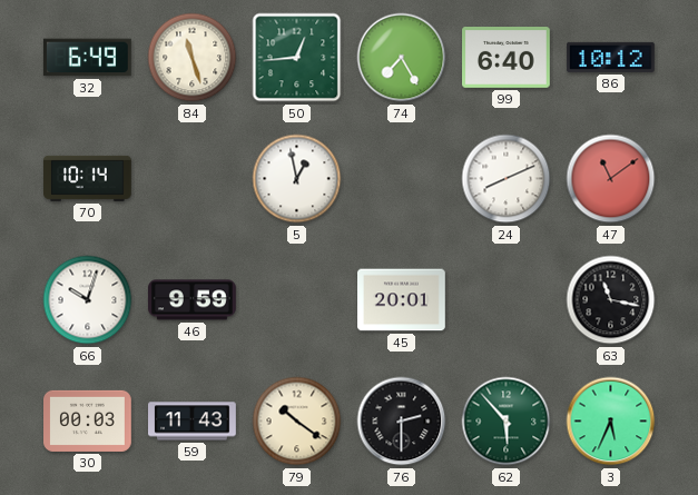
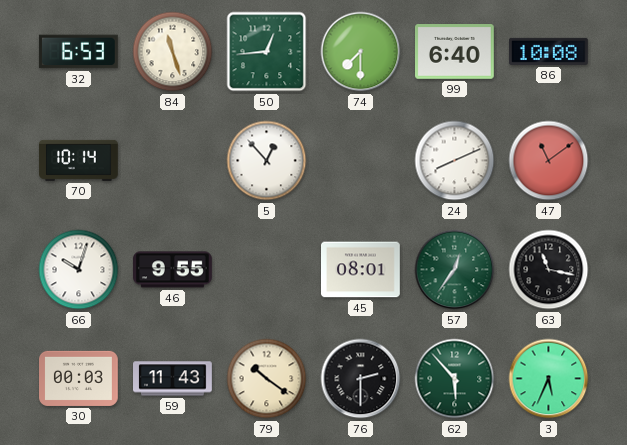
32: 6:49 -> 6:53 (78, 52)
74: 7:25 -> 7:30 (361, 52)
86: 10:12 -> 10:08 (549, 51)
5: 12:58 -> 12:53 (267, 161)
46: 9:59 -> 9:55 (173, 270)
45: 20:01 -> 08:01 (361, 270)
57: none -> 12:36 (455, 270)
